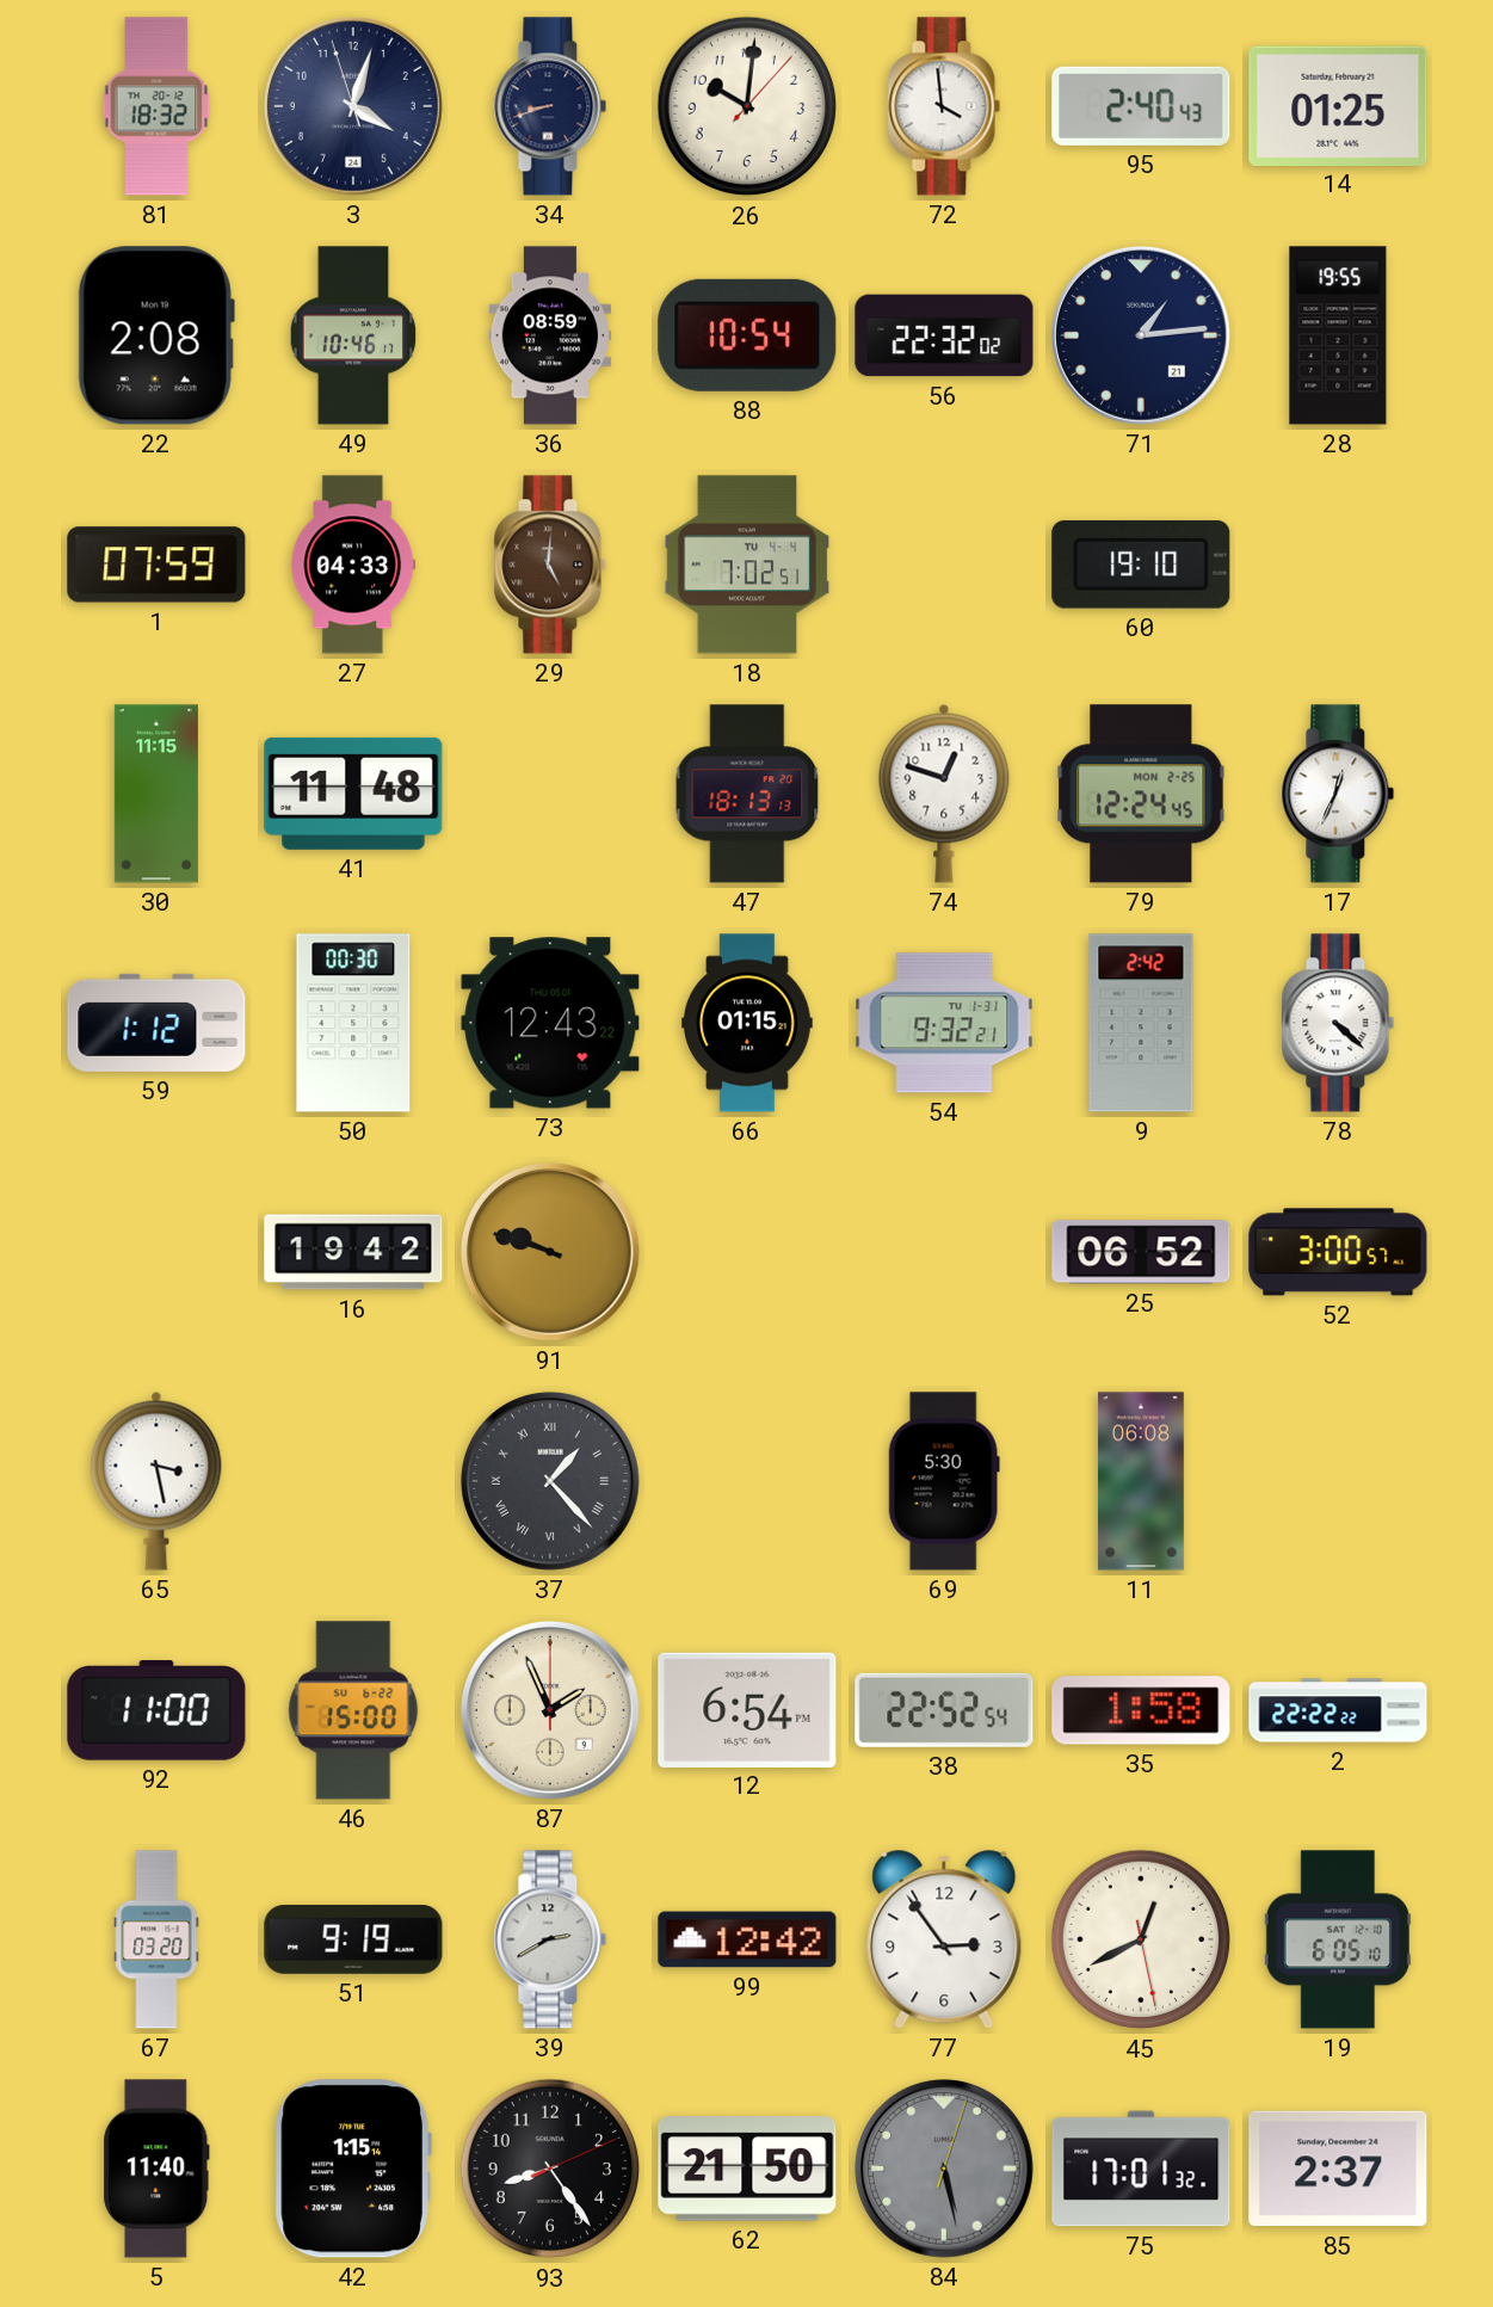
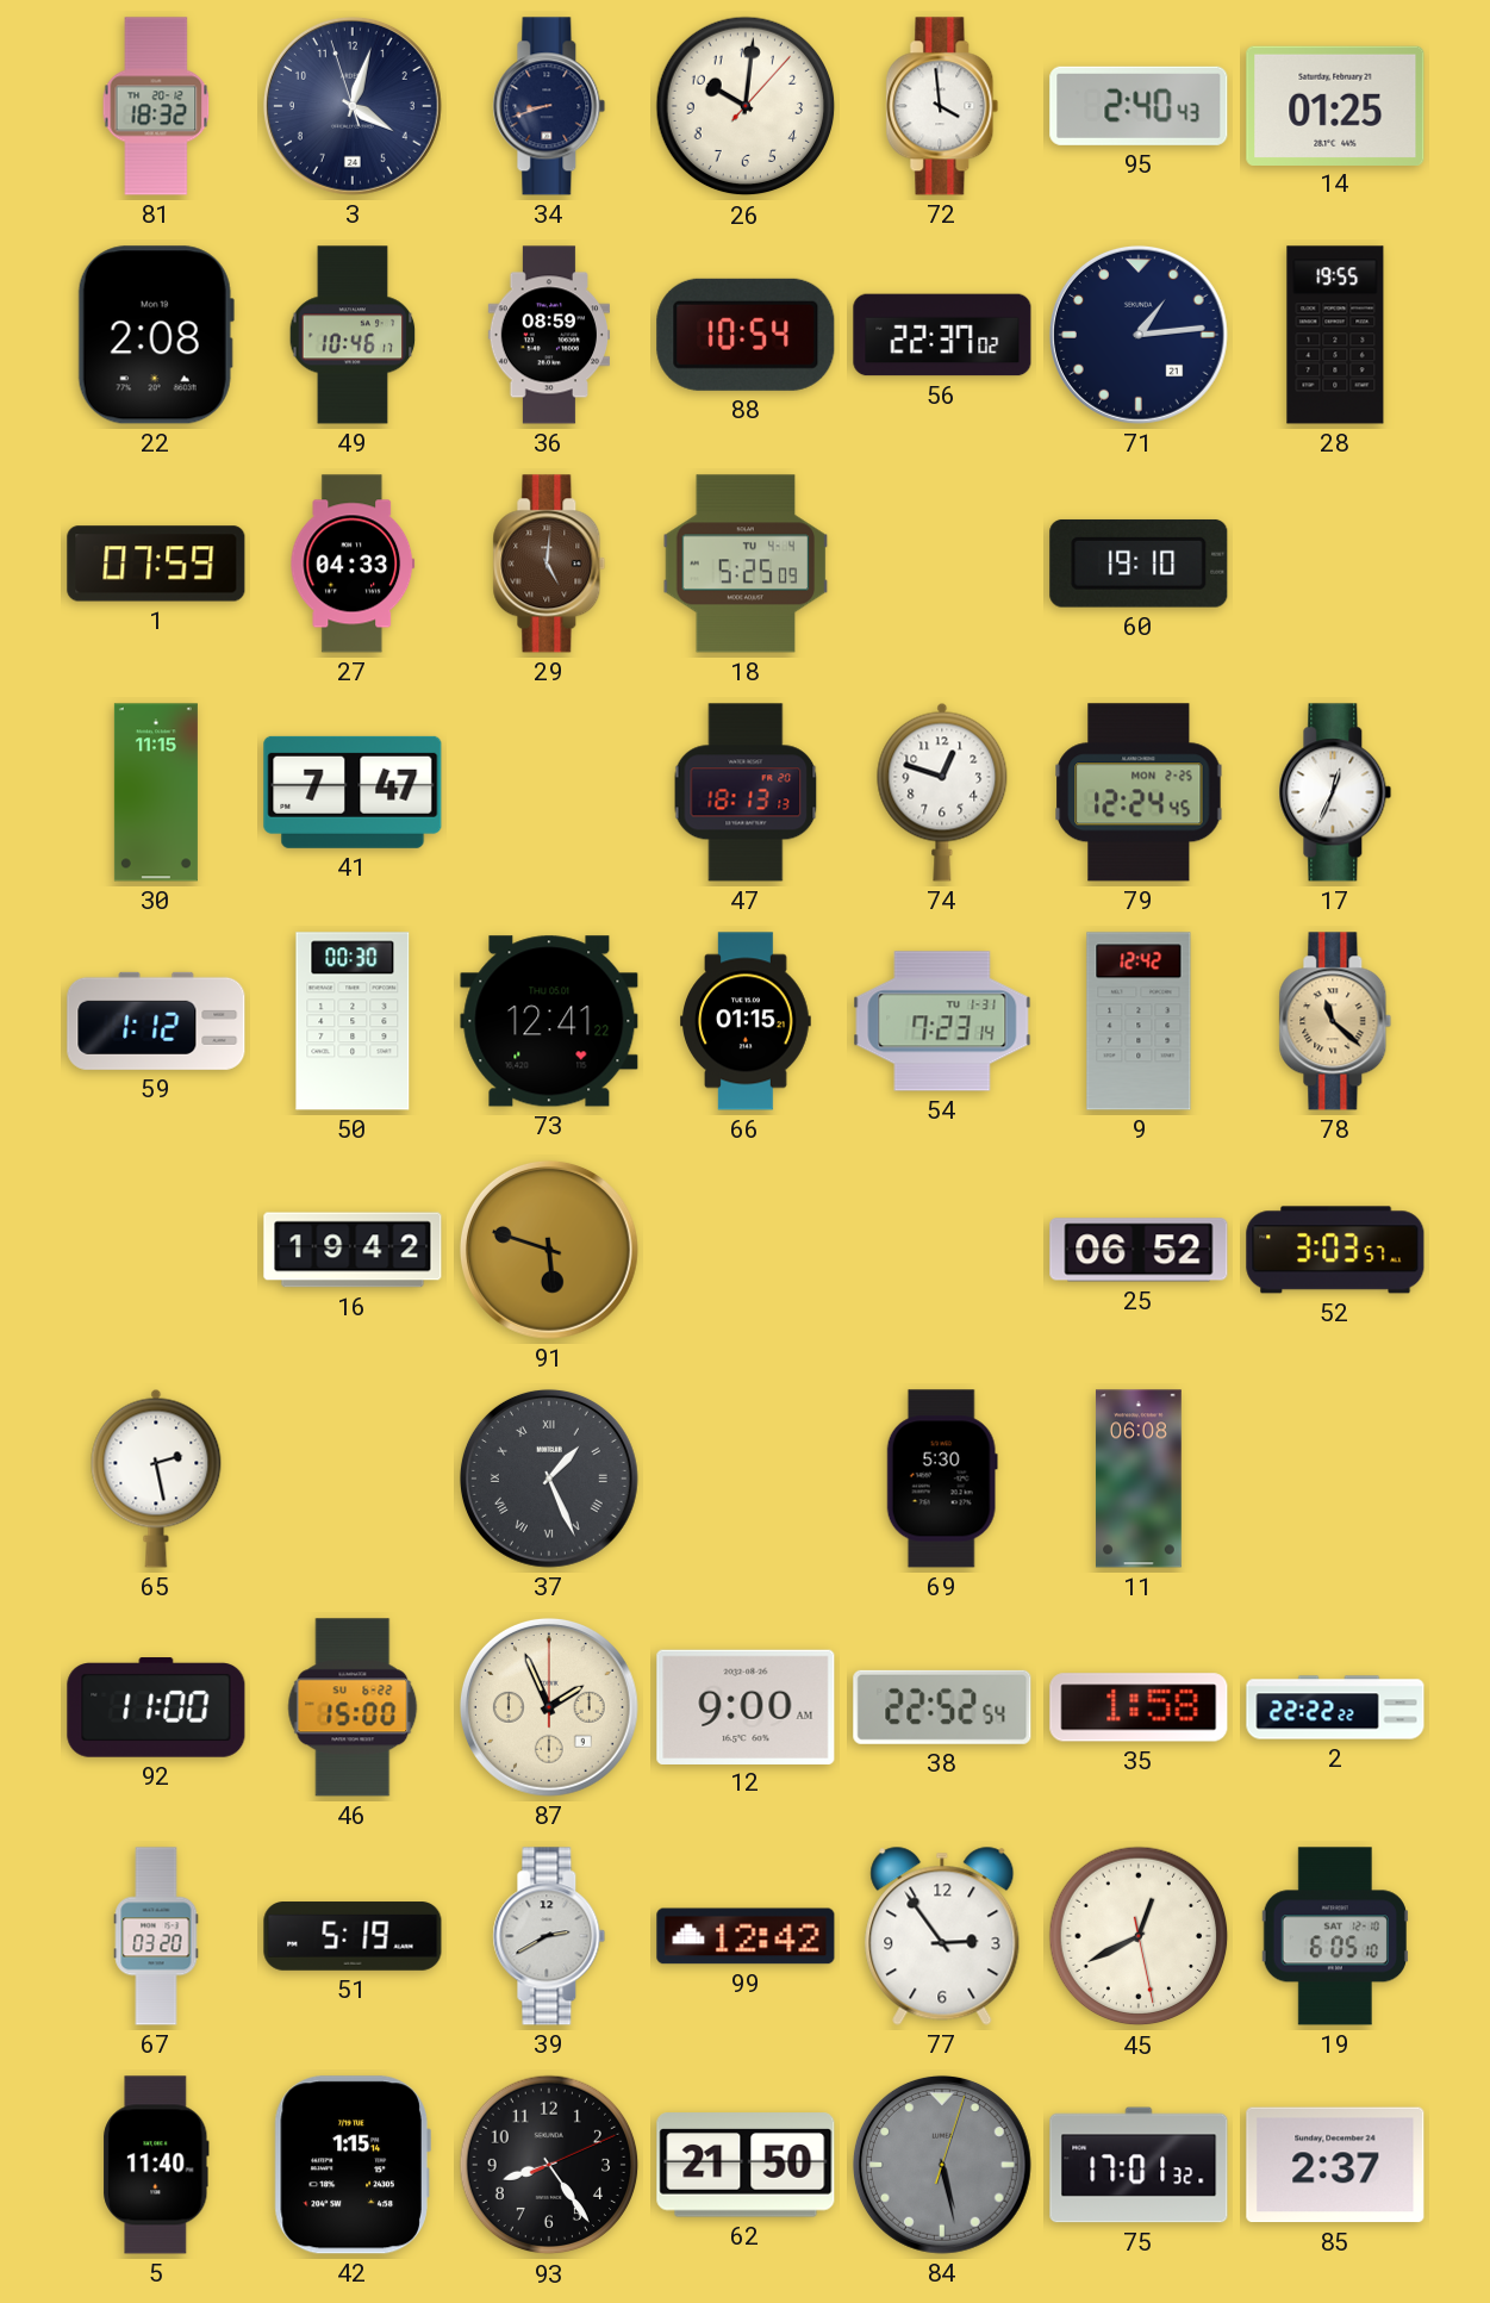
56: 22:32 -> 22:37 (942, 335)
18: 7:02 -> 5:25 (746, 564)
41: 11:48 -> 7:47 (353, 792)
73: 12:43 -> 12:41 (549, 1021)
54: 9:32 -> 7:23 (942, 1021)
9: 2:42 -> 12:42 (1139, 1021)
78: 4:22 -> 11:22 (1335, 1021)
78 dial: white -> champagne (1335, 1021)
91: 9:48 -> 5:48 (549, 1250)
52: 3:00 -> 3:03 (1335, 1250)
65: 3:28 -> 2:28 (156, 1479)
37: 1:23 -> 1:26 (549, 1479)
12: 6:54 -> 9:00 (746, 1706)
51: 9:19 -> 5:19 (353, 1936)
